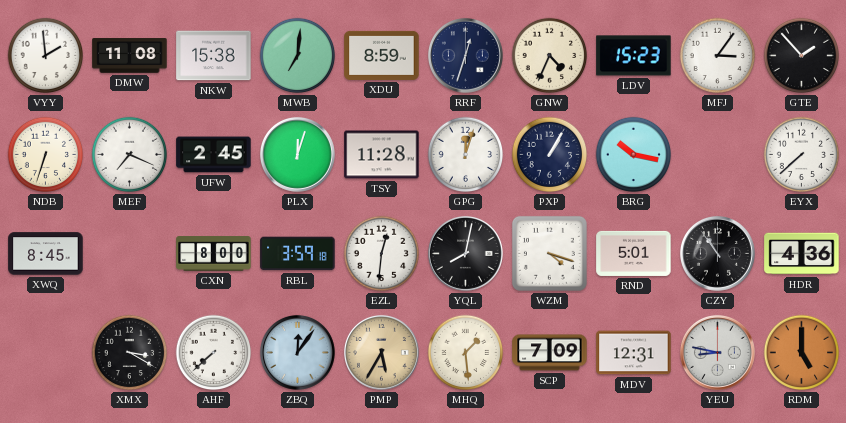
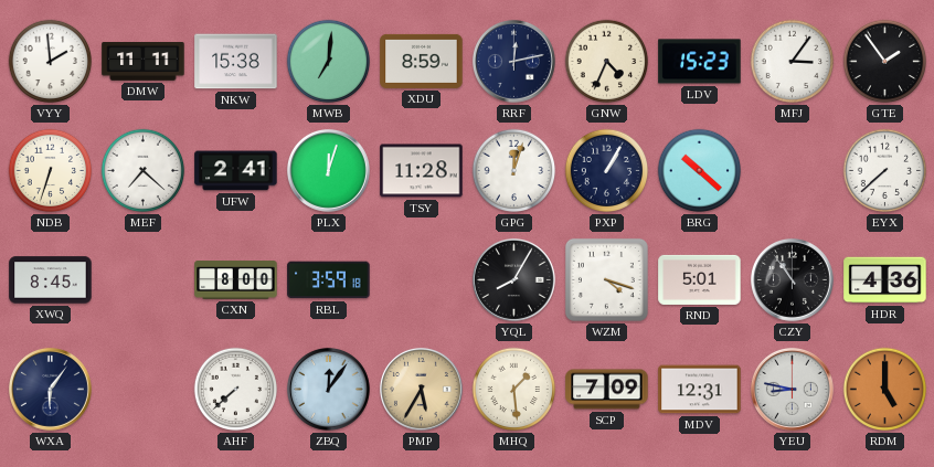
DMW: 11:08 -> 11:11 (144, 62)
RRF: 12:33 -> 12:13 (513, 61)
GTE: 1:53 -> 1:54 (885, 62)
MEF: 7:19 -> 7:22 (144, 171)
UFW: 2:45 -> 2:41 (236, 171)
BRG: 10:17 -> 10:22 (700, 171)
EZL: 12:31 -> none (382, 254)
YQL: 8:02 -> 8:05 (513, 279)
WXA: none -> 6:06 (50, 389)
XMX: 3:20 -> none (130, 353)
